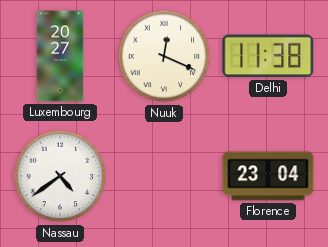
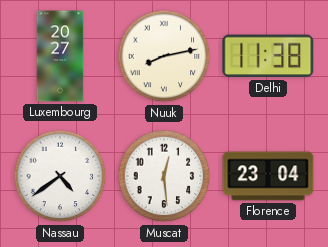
Nuuk: 12:19 -> 8:13 (164, 56)
Muscat: none -> 12:29 (164, 176)
